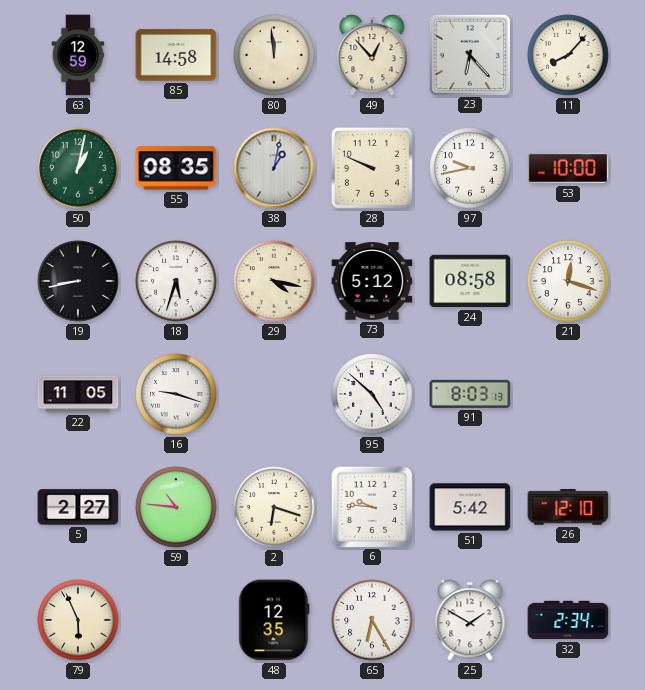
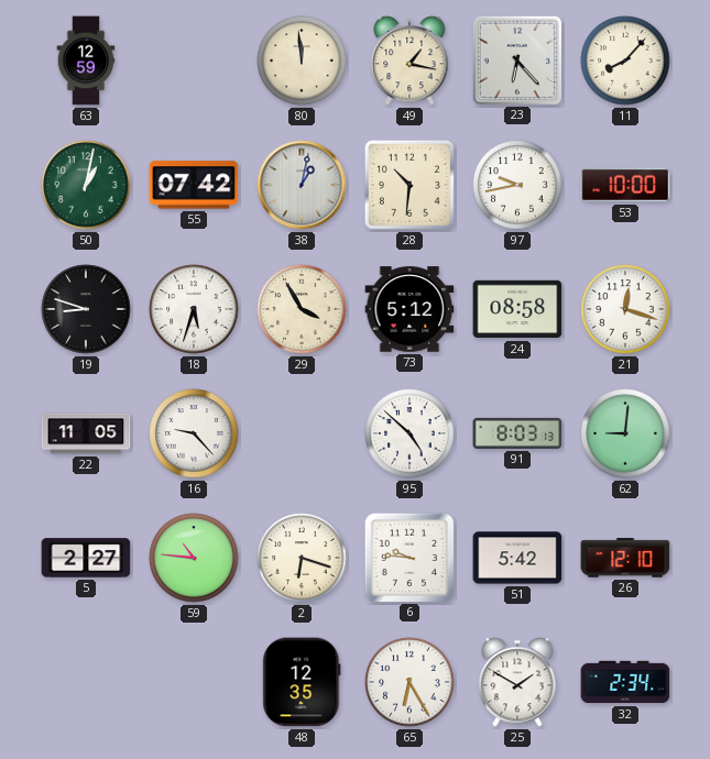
85: 14:58 -> none (176, 55)
49: 12:53 -> 1:17 (409, 61)
55: 08:35 -> 07:42 (194, 185)
28: 9:49 -> 10:31 (409, 185)
19: 8:43 -> 8:48 (86, 309)
29: 4:17 -> 3:55 (302, 309)
16: 9:18 -> 9:23 (194, 433)
62: none -> 9:01 (625, 433)
79: 5:56 -> none (78, 620)
